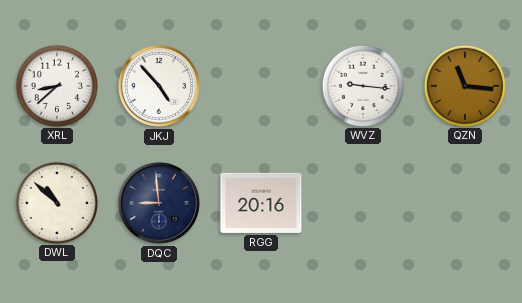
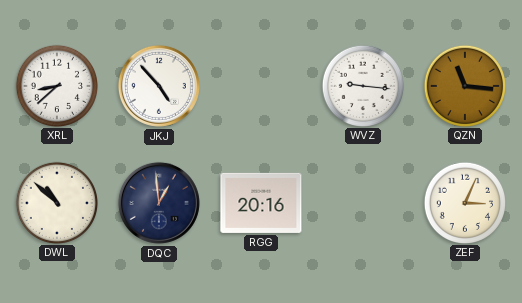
DQC: 8:59 -> 12:59 (159, 203)
ZEF: none -> 3:04 (464, 202)
